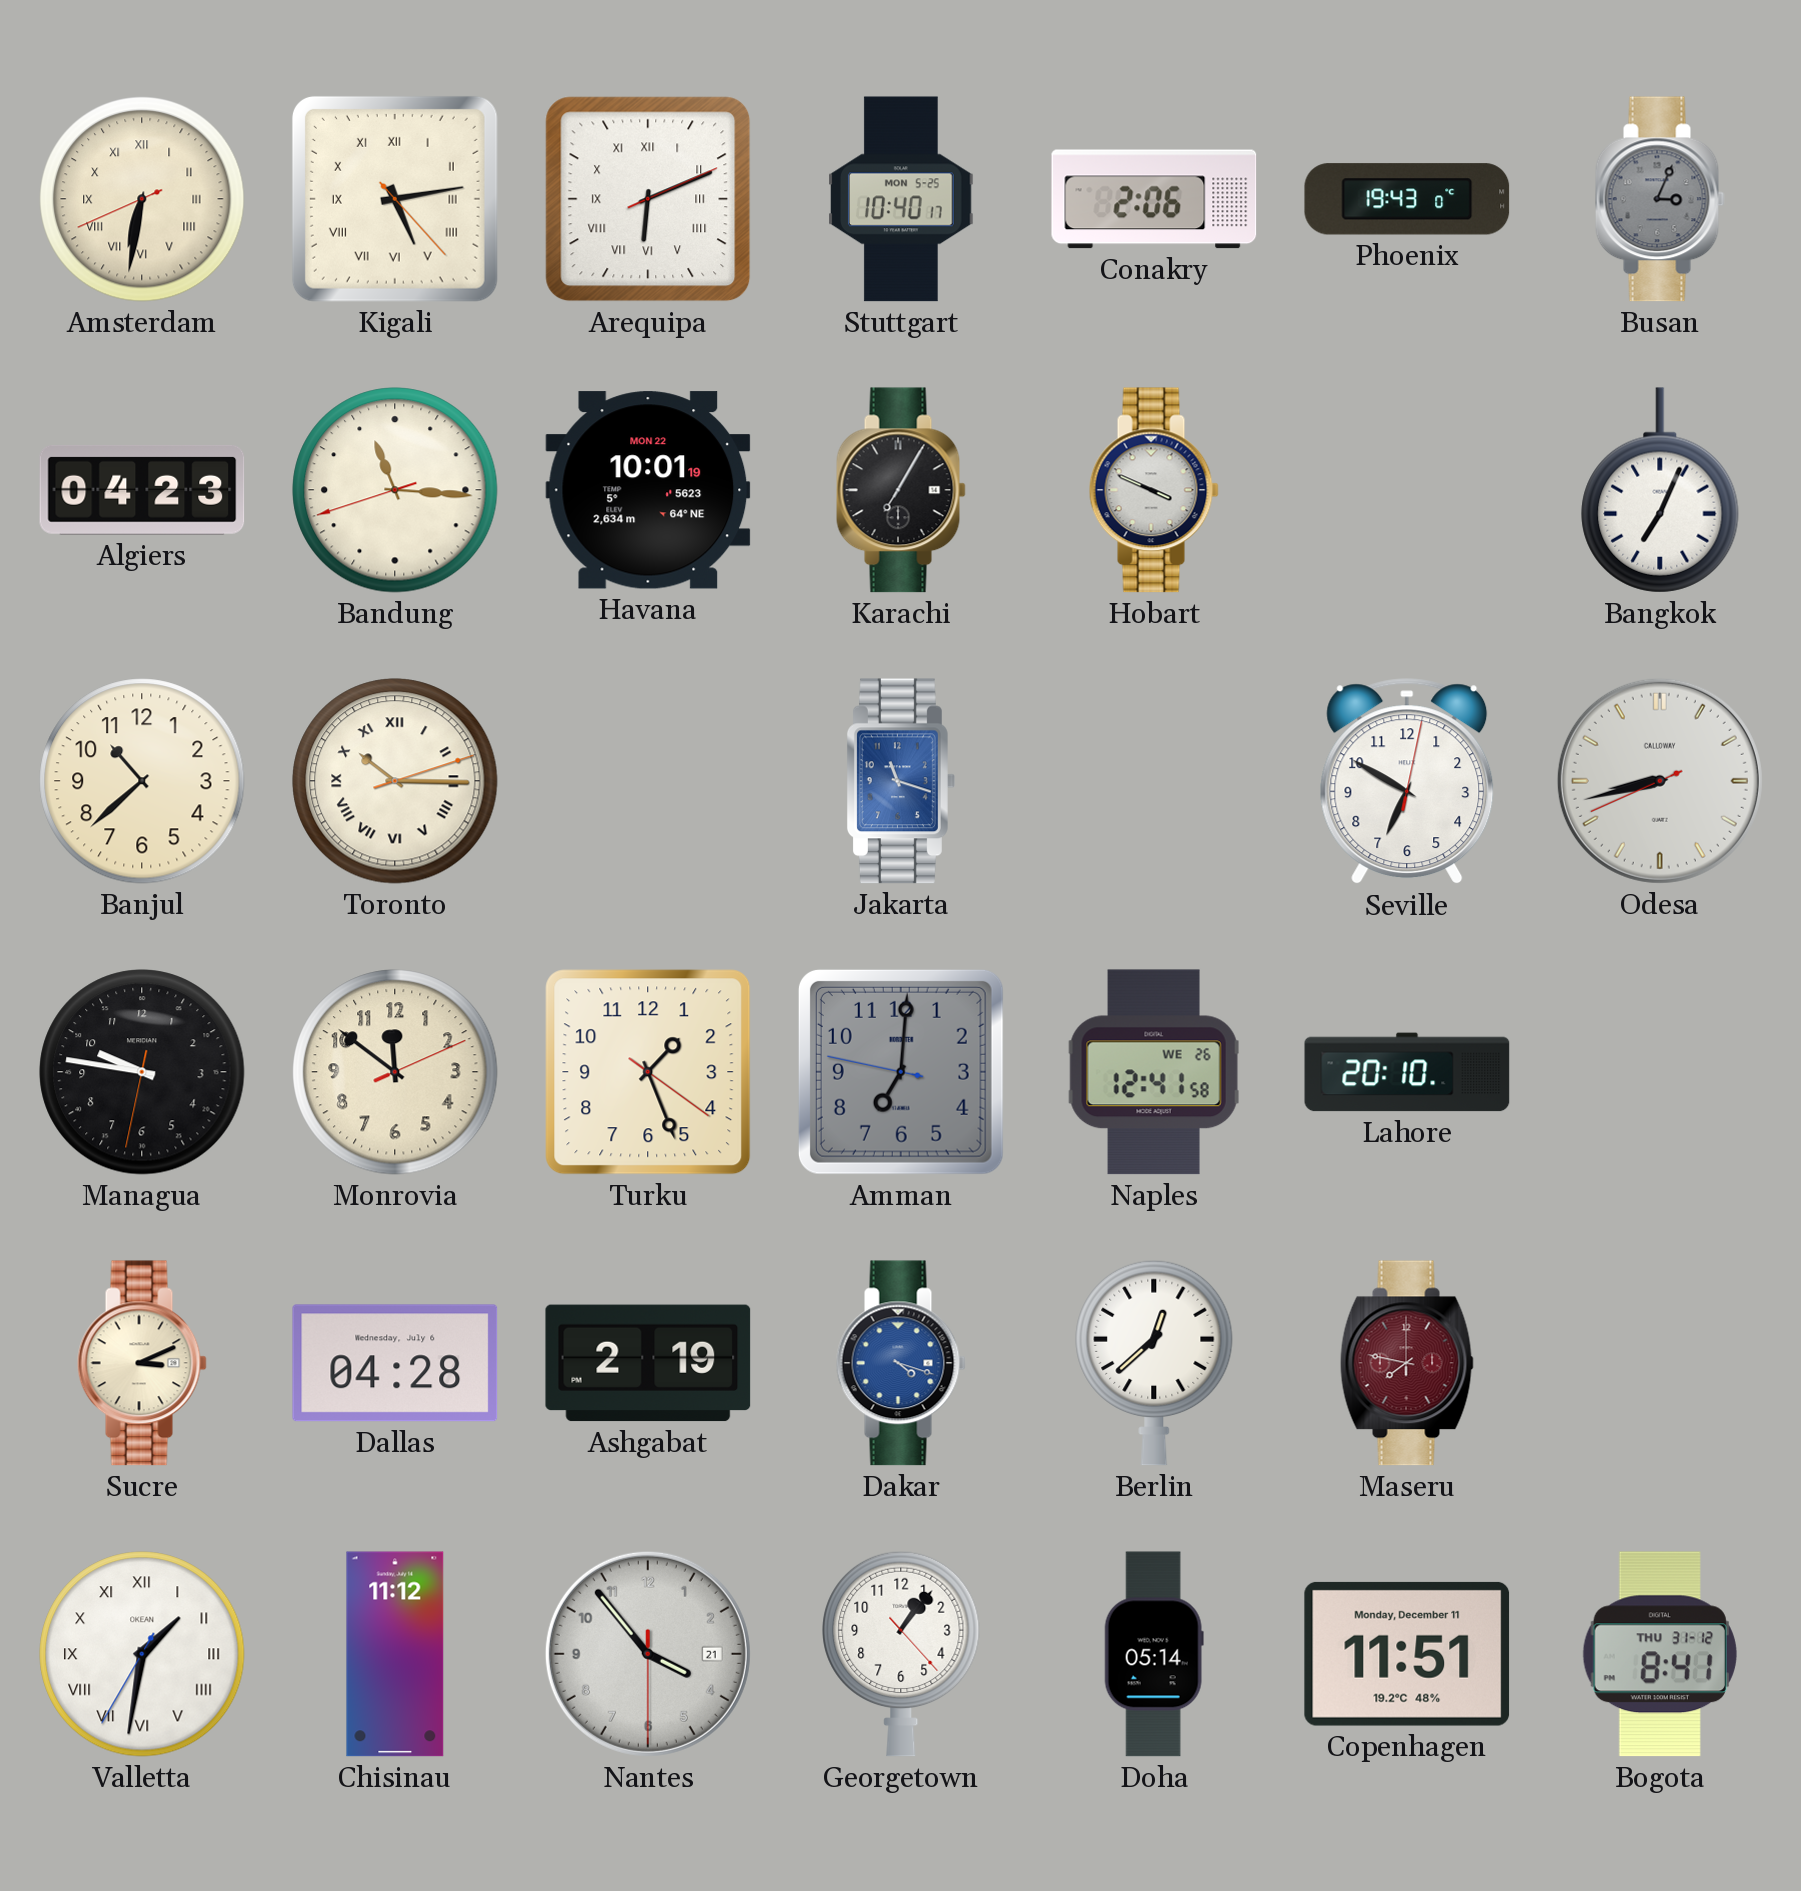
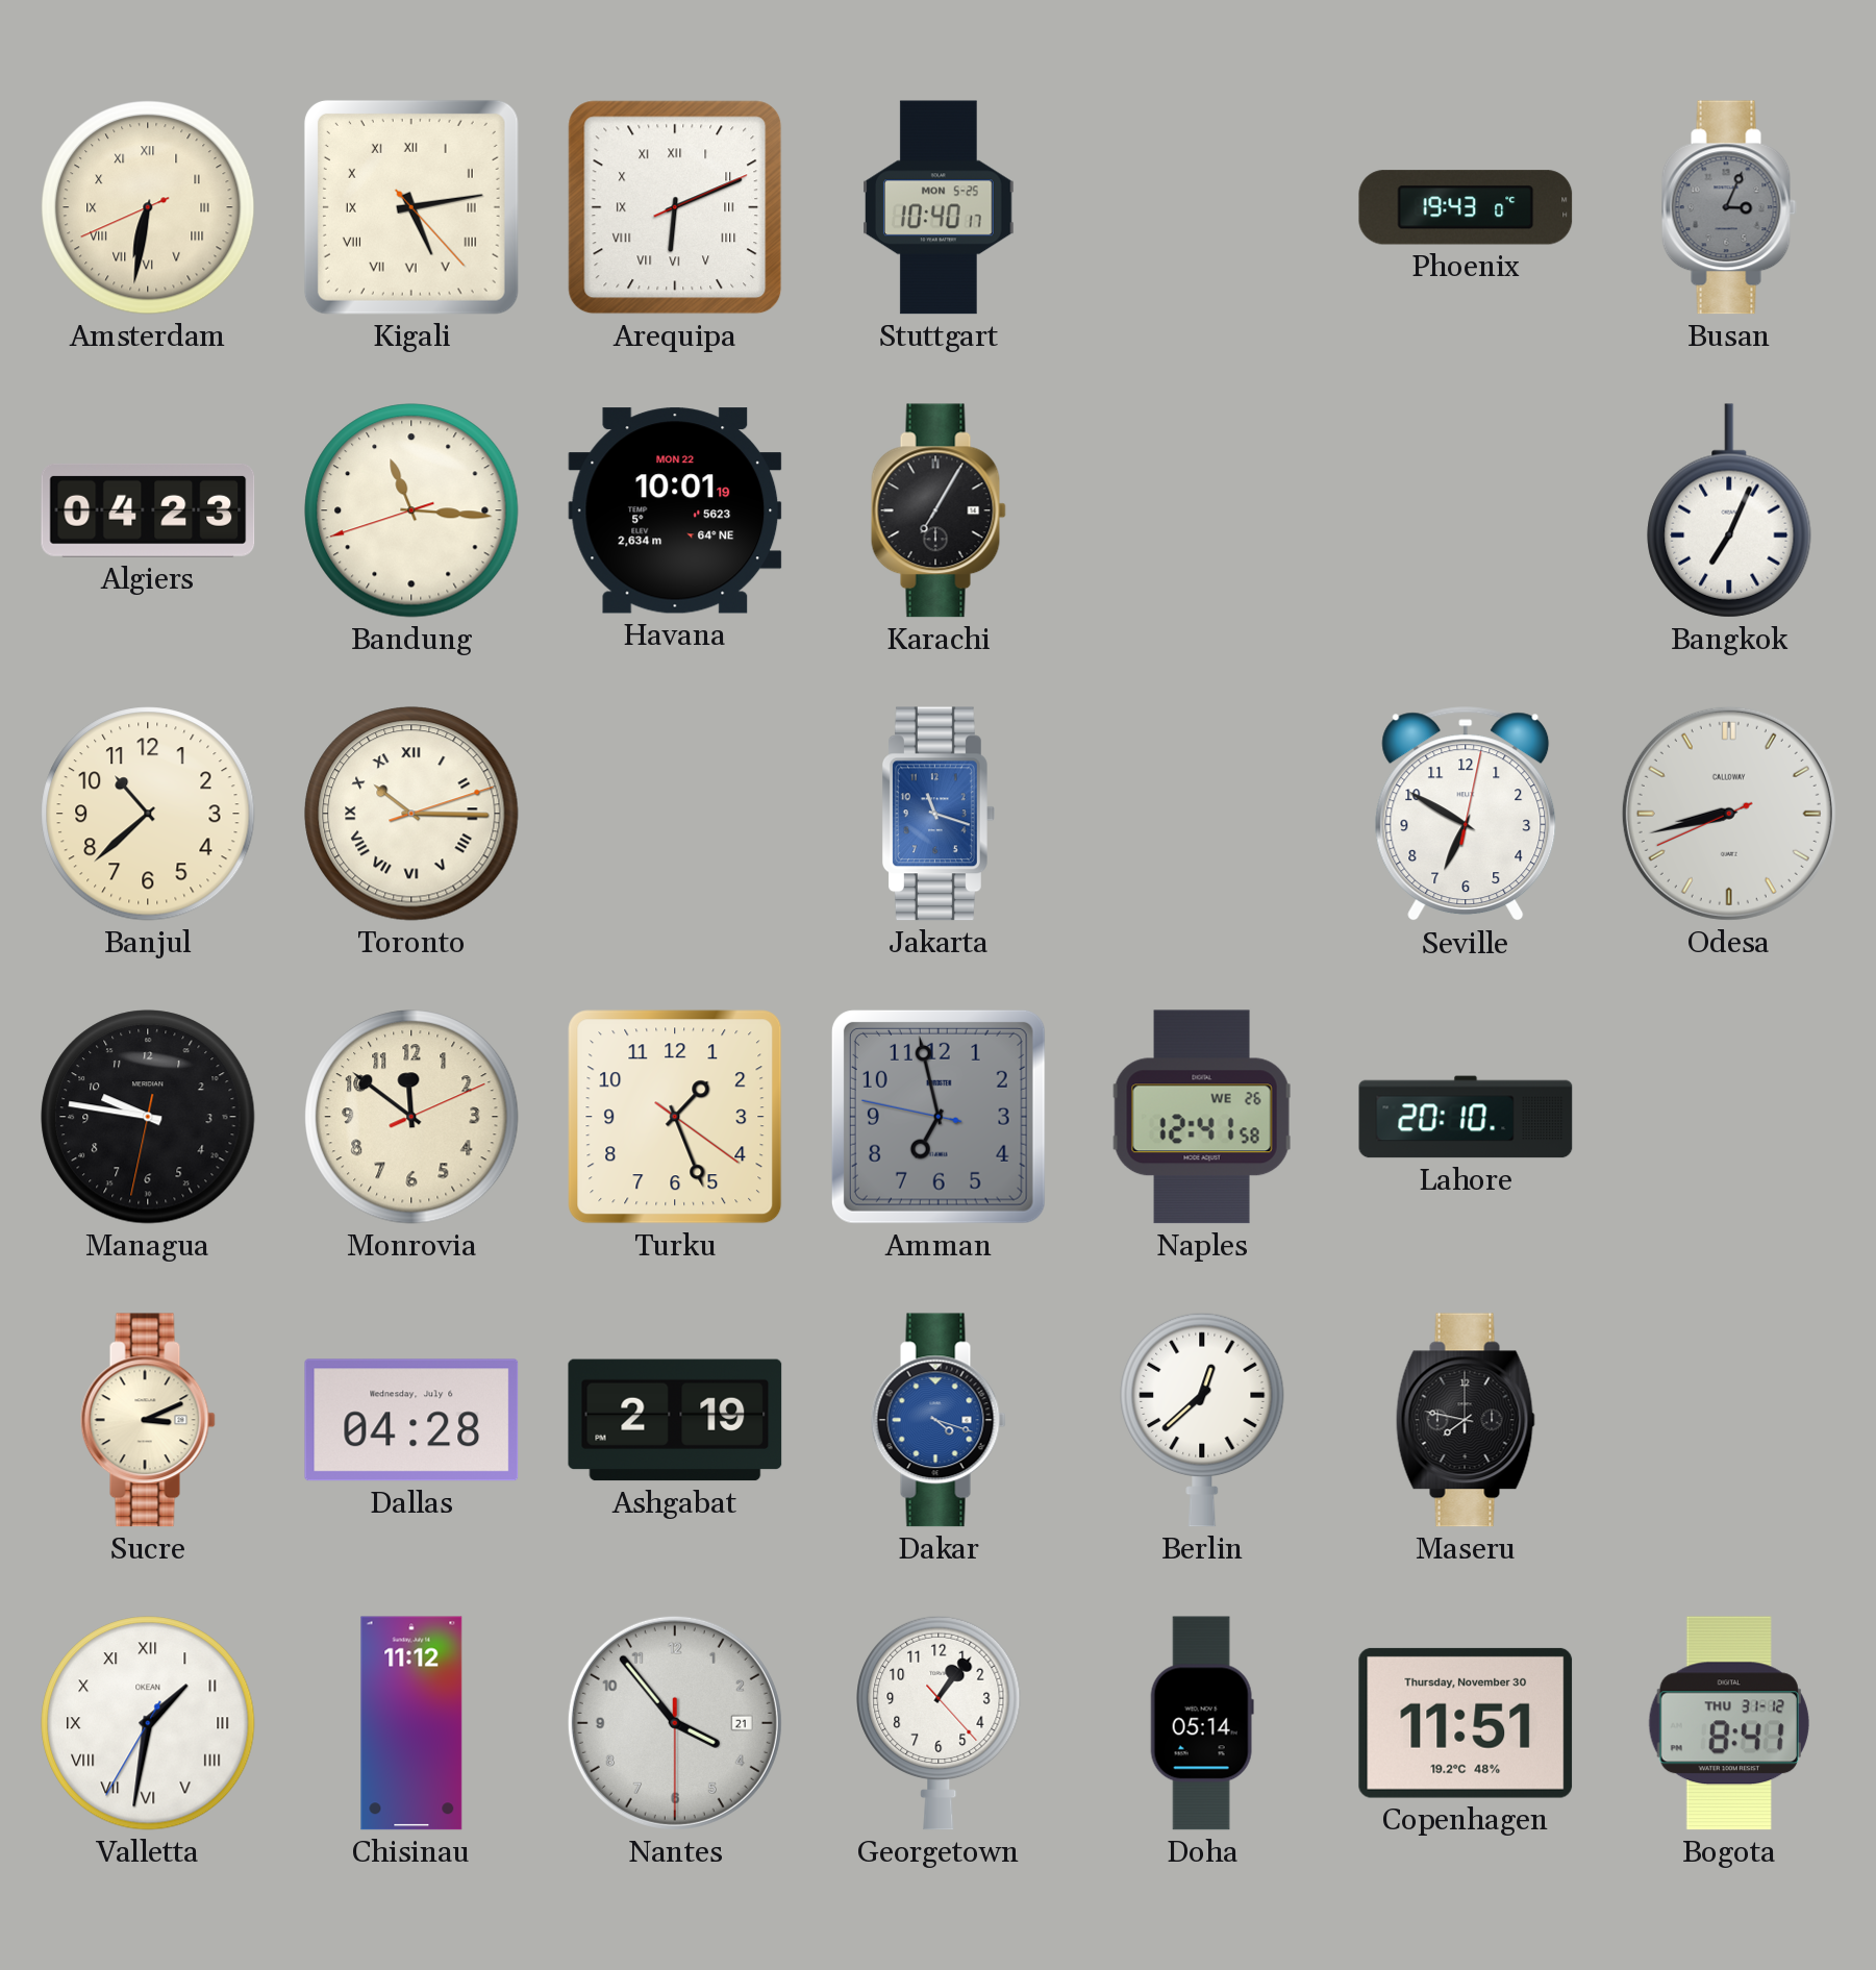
Conakry: 2:06 -> none (1154, 199)
Hobart: 3:49 -> none (1154, 490)
Amman: 7:00 -> 6:57 (939, 1117)
Maseru dial: burgundy -> black (1466, 1420)
Copenhagen date: Monday, December 11 -> Thursday, November 30 (1466, 1723)
